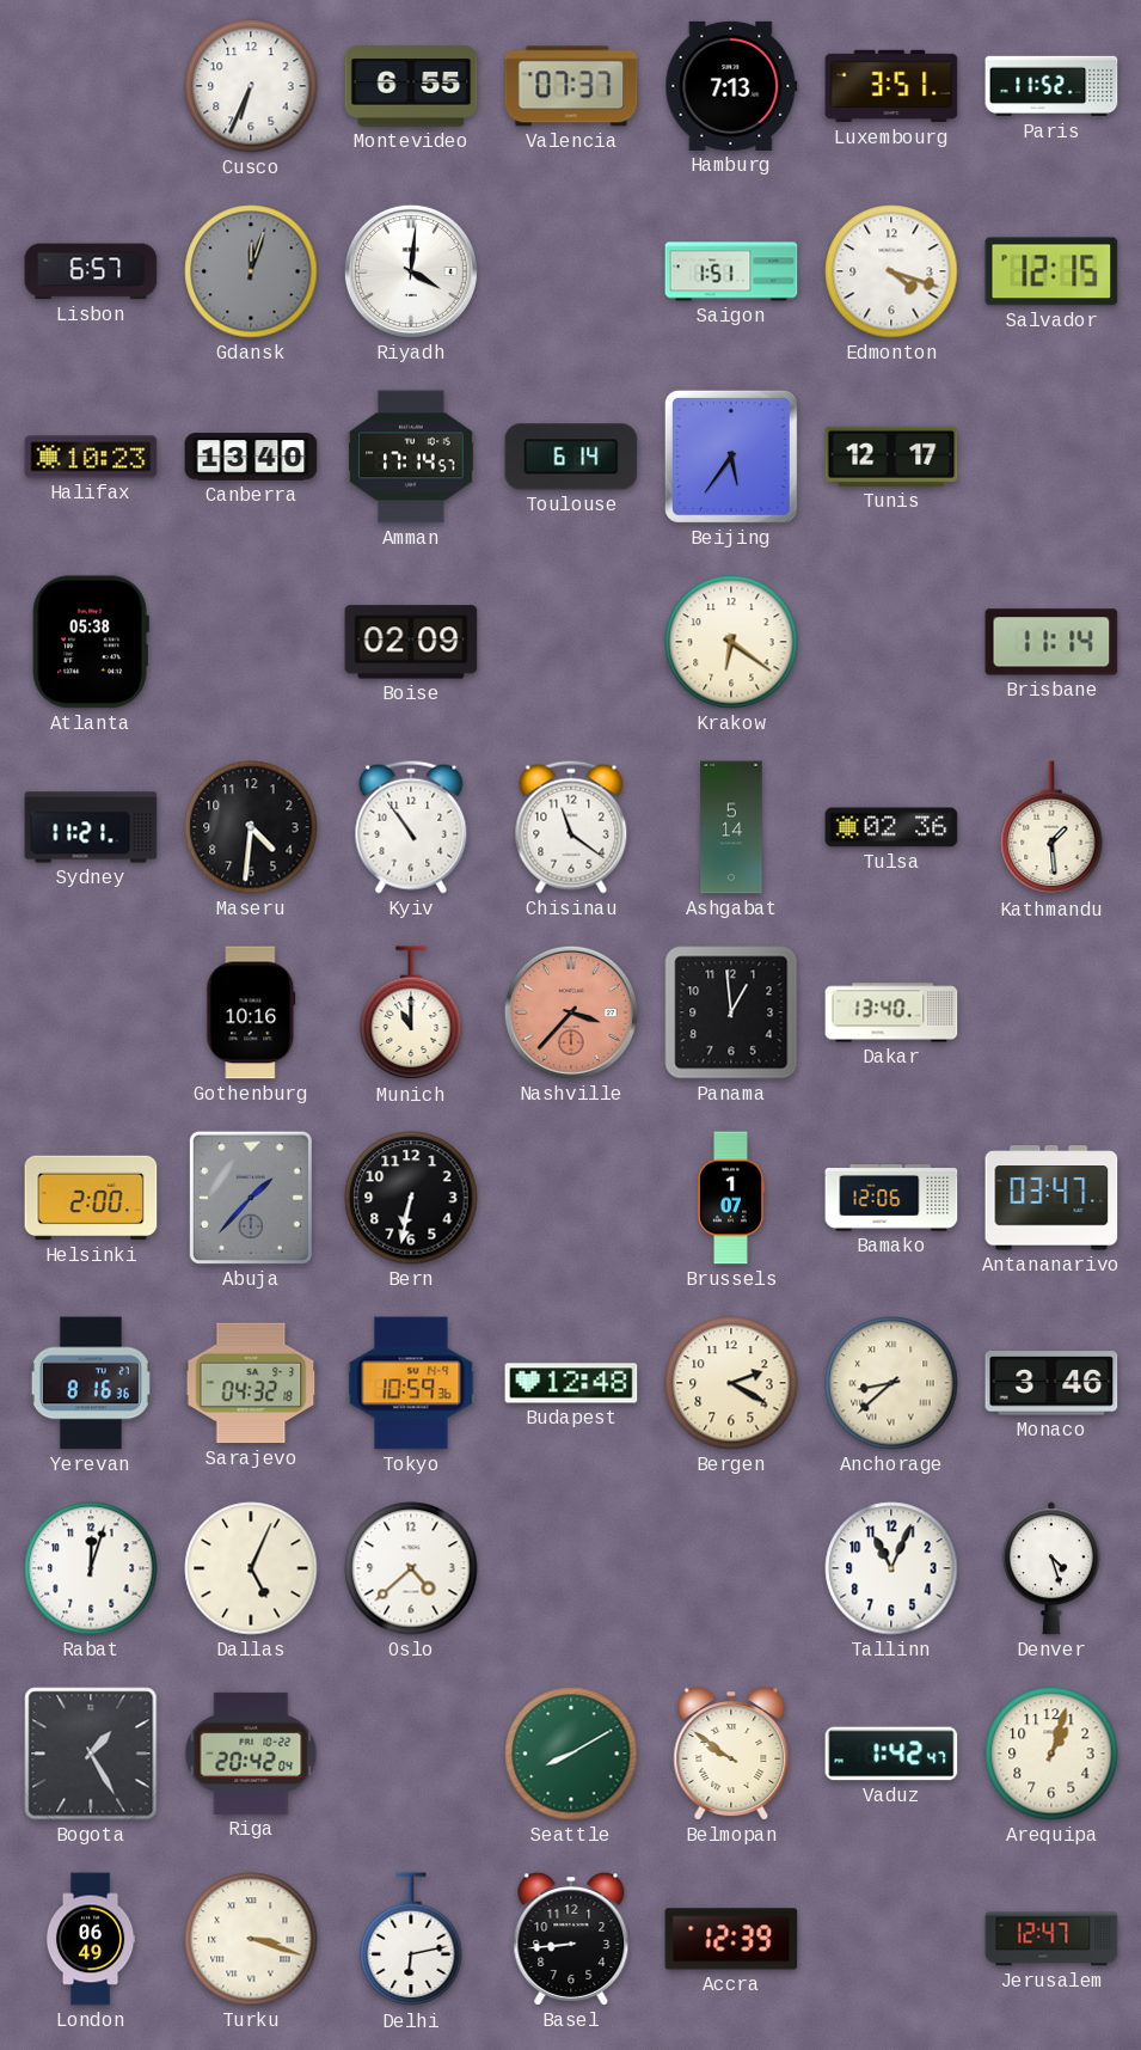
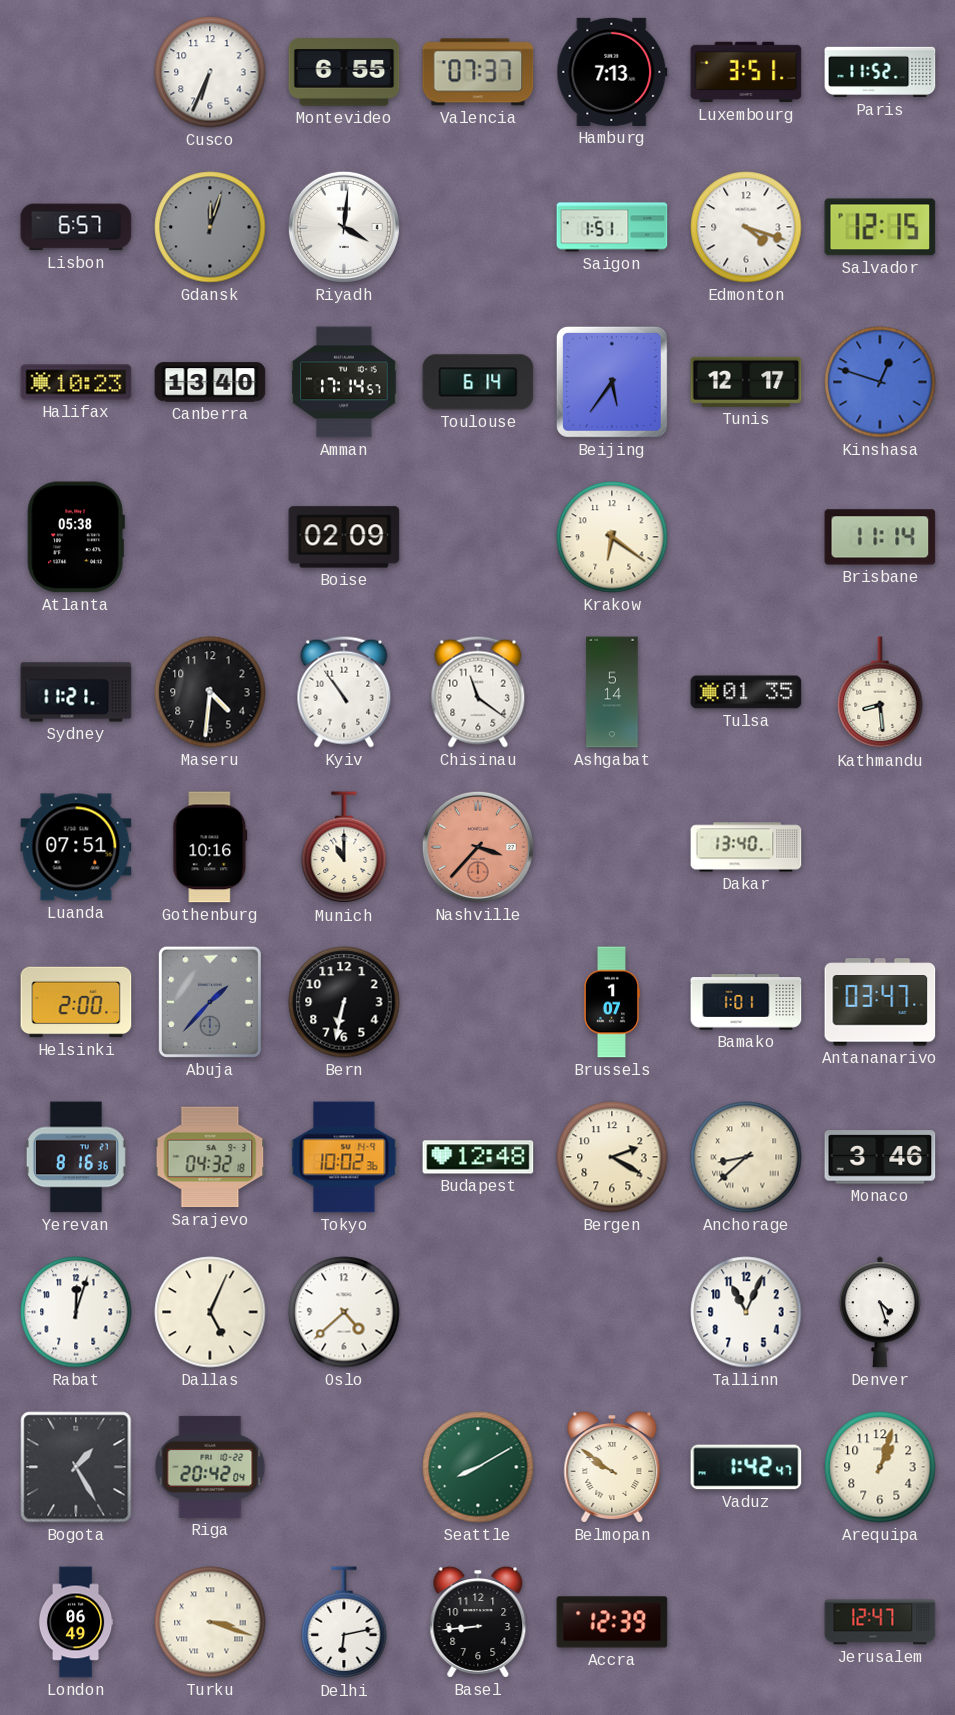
Kinshasa: none -> 12:48 (880, 382)
Tulsa: 02:36 -> 01:35 (746, 692)
Kathmandu: 1:29 -> 8:29 (880, 693)
Luanda: none -> 07:51 (76, 847)
Panama: 12:59 -> none (731, 1012)
Bamako: 12:06 -> 1:01 (746, 1002)
Tokyo: 10:59 -> 10:02 (344, 1157)
